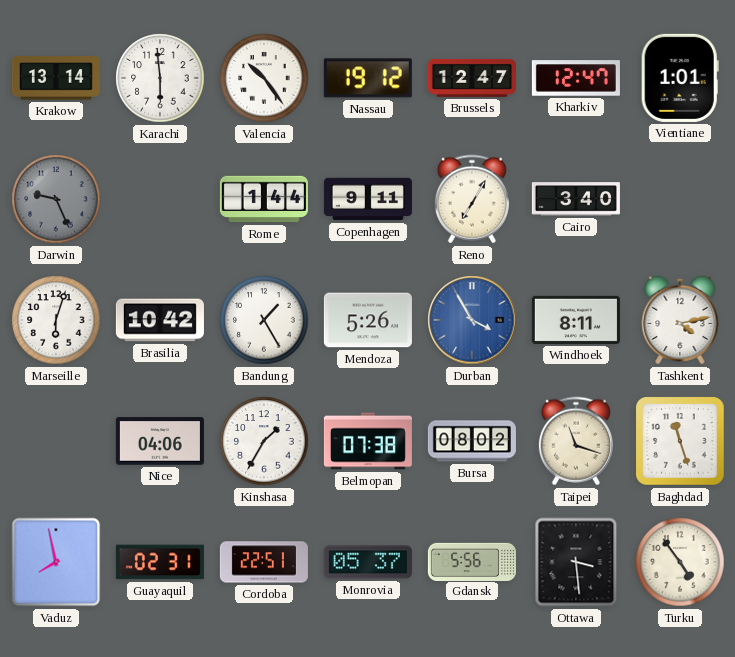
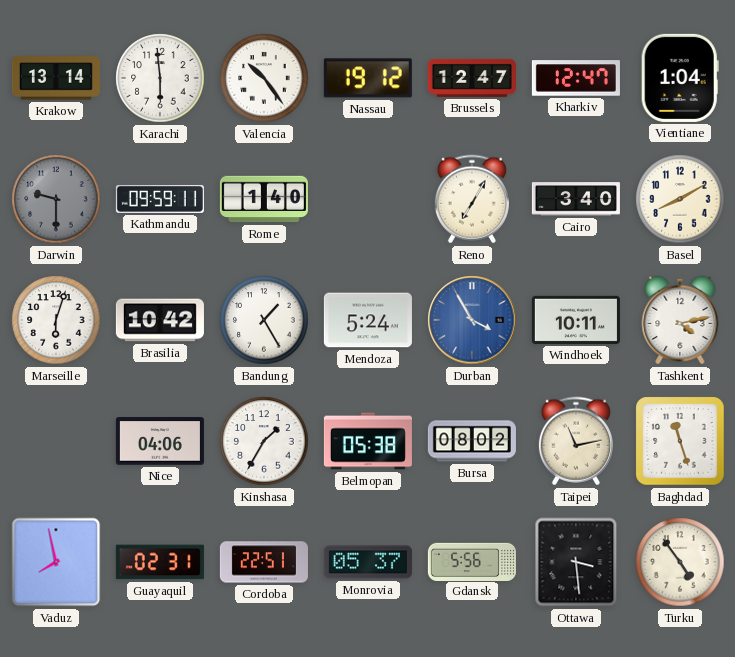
Vientiane: 1:01 -> 1:04 (680, 78)
Darwin: 9:26 -> 9:30 (56, 199)
Kathmandu: none -> 09:59 (160, 199)
Rome: 1:44 -> 1:40 (264, 199)
Copenhagen: 9:11 -> none (368, 199)
Basel: none -> 8:10 (680, 199)
Mendoza: 5:26 -> 5:24 (368, 320)
Windhoek: 8:11 -> 10:11 (576, 320)
Belmopan: 07:38 -> 05:38 (368, 441)
Taipei: 11:18 -> 11:13 (576, 441)
